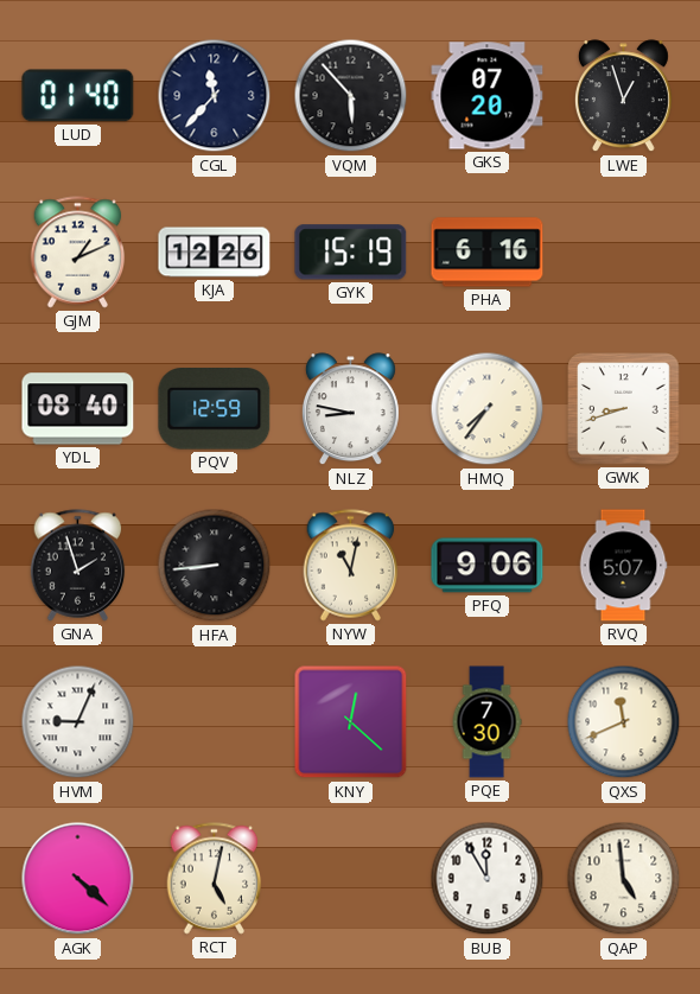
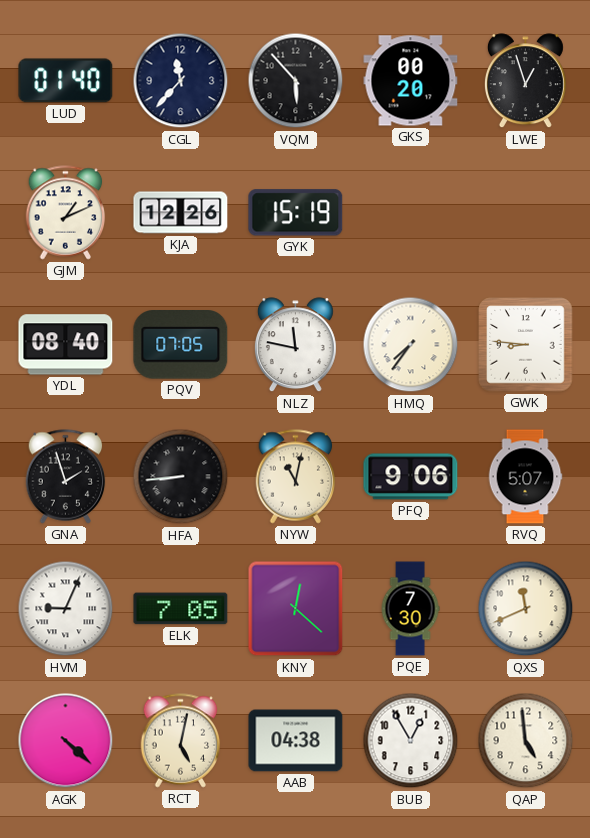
GKS: 07:20 -> 00:20 (411, 81)
PHA: 6:16 -> none (488, 253)
PQV: 12:59 -> 07:05 (181, 345)
NLZ: 8:47 -> 11:47 (295, 345)
GWK: 8:42 -> 8:46 (526, 345)
ELK: none -> 7:05 (181, 609)
AAB: none -> 04:38 (296, 741)
BUB: 11:55 -> 12:55 (411, 741)
